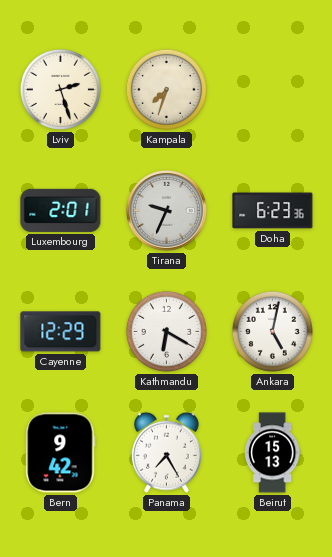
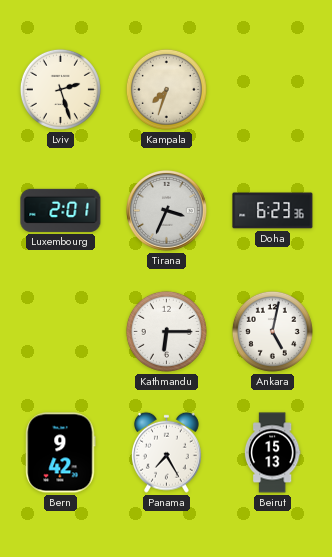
Tirana: 9:34 -> 3:34 (167, 211)
Cayenne: 12:29 -> none (61, 332)
Kathmandu: 6:20 -> 6:15 (166, 331)
